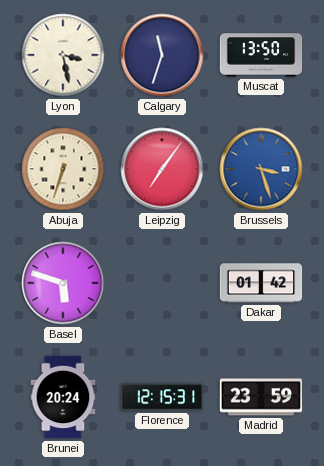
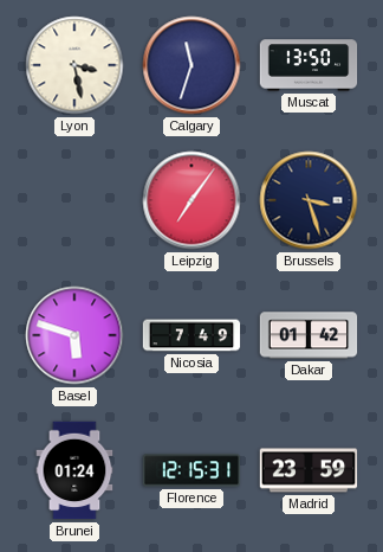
Abuja: 6:33 -> none (63, 169)
Brussels dial: blue -> navy (309, 200)
Nicosia: none -> 7:49 (191, 335)
Brunei: 20:24 -> 01:24 (74, 470)
